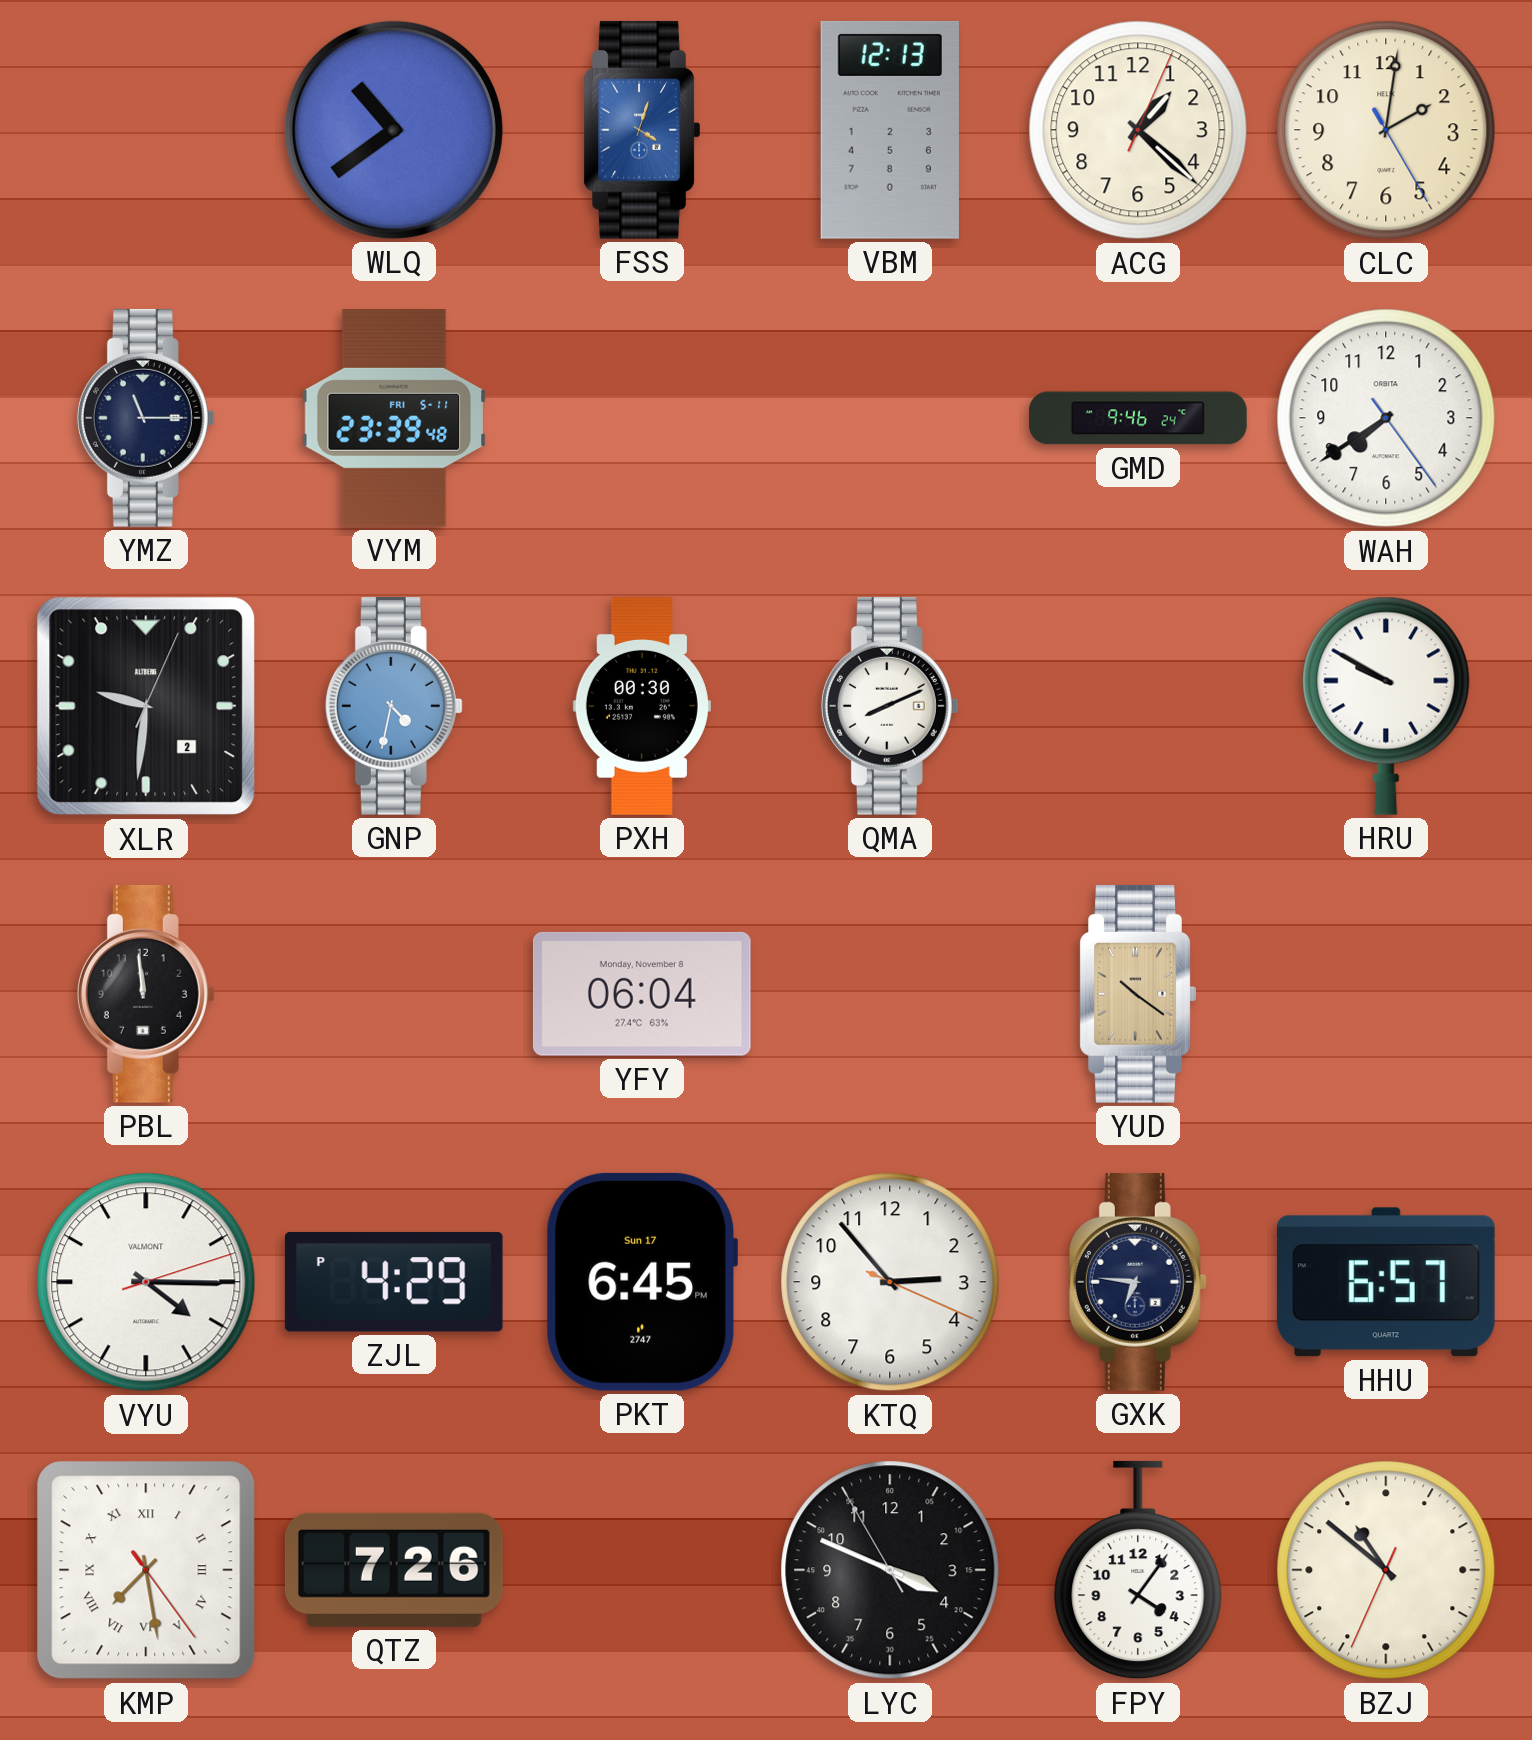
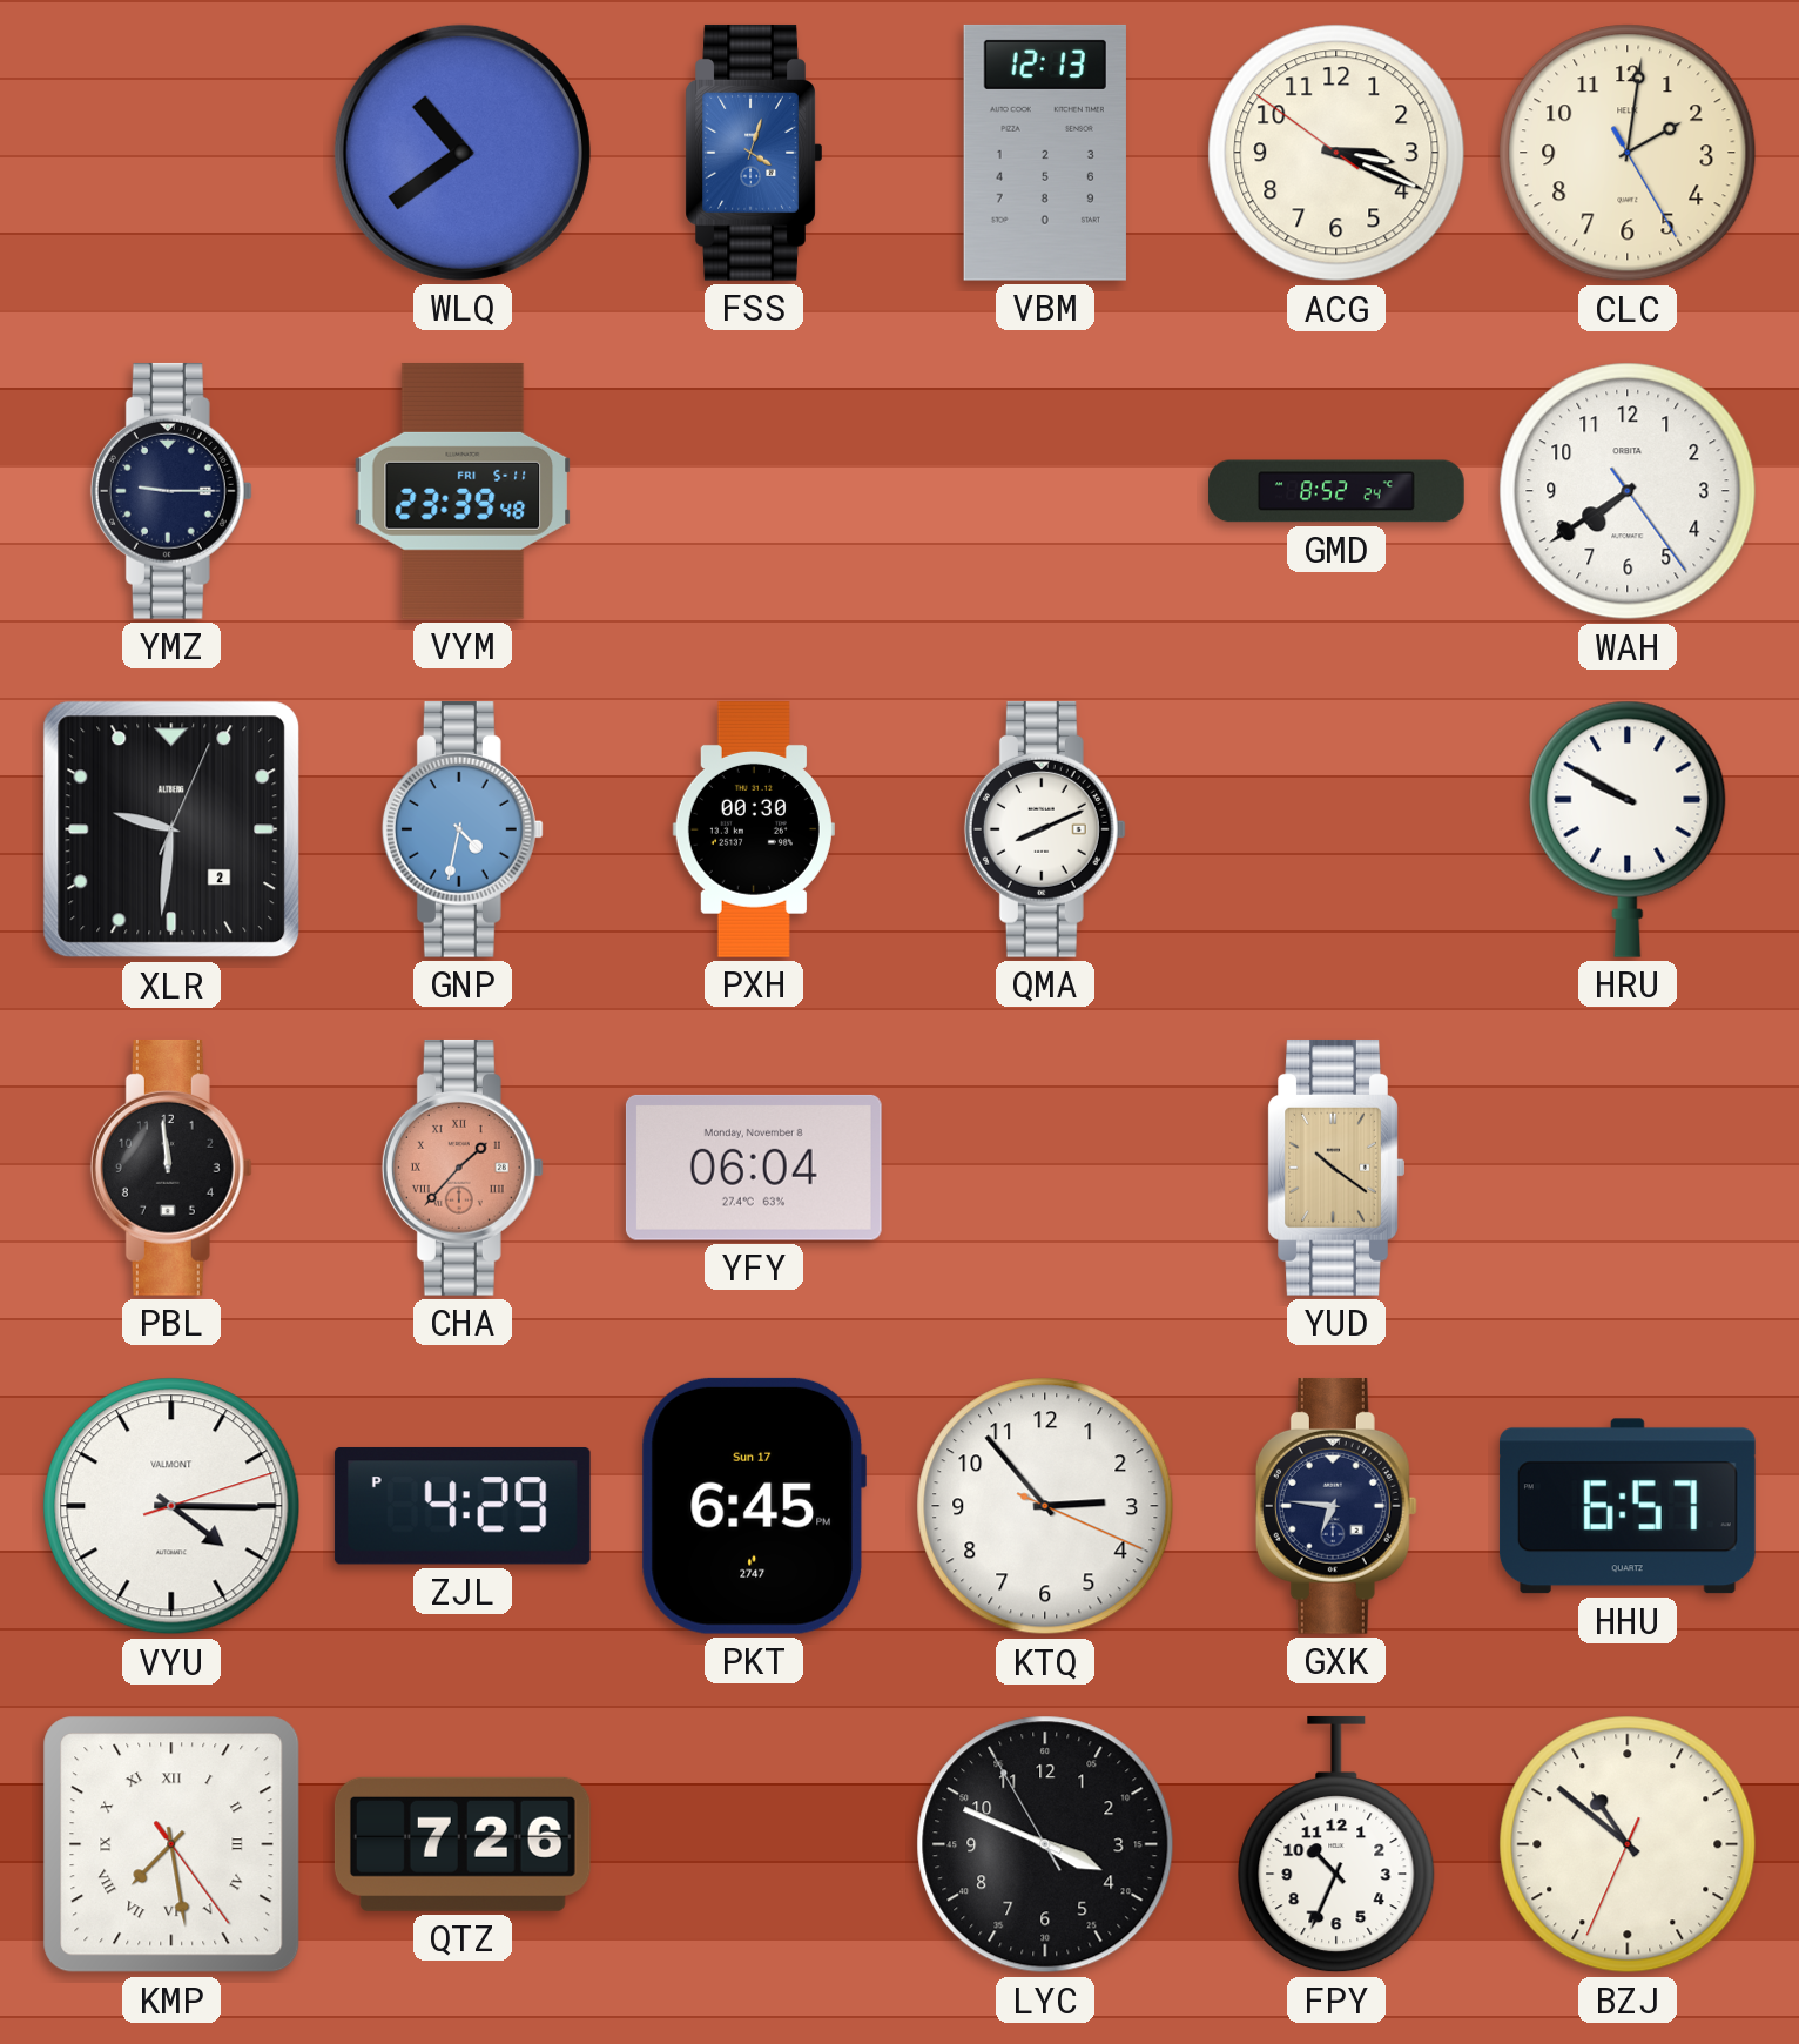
ACG: 1:22 -> 3:18 (1336, 153)
YMZ: 11:15 -> 9:15 (171, 491)
GMD: 9:46 -> 8:52 (1336, 491)
CHA: none -> 1:37 (463, 1168)
FPY: 4:06 -> 10:34 (1336, 1844)
